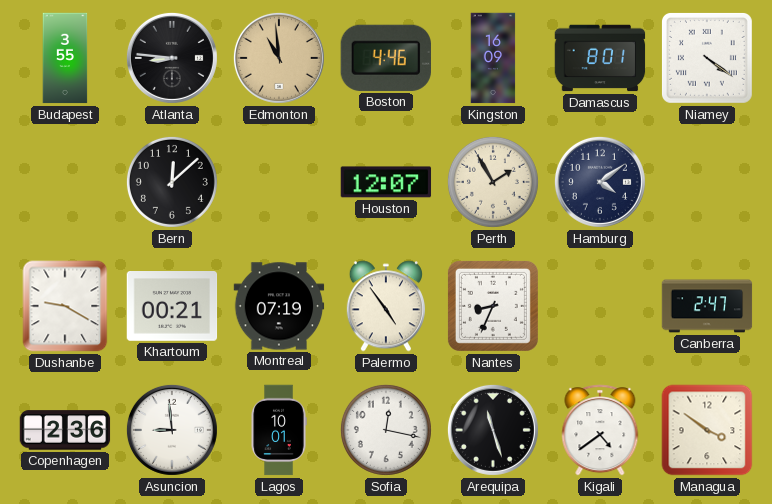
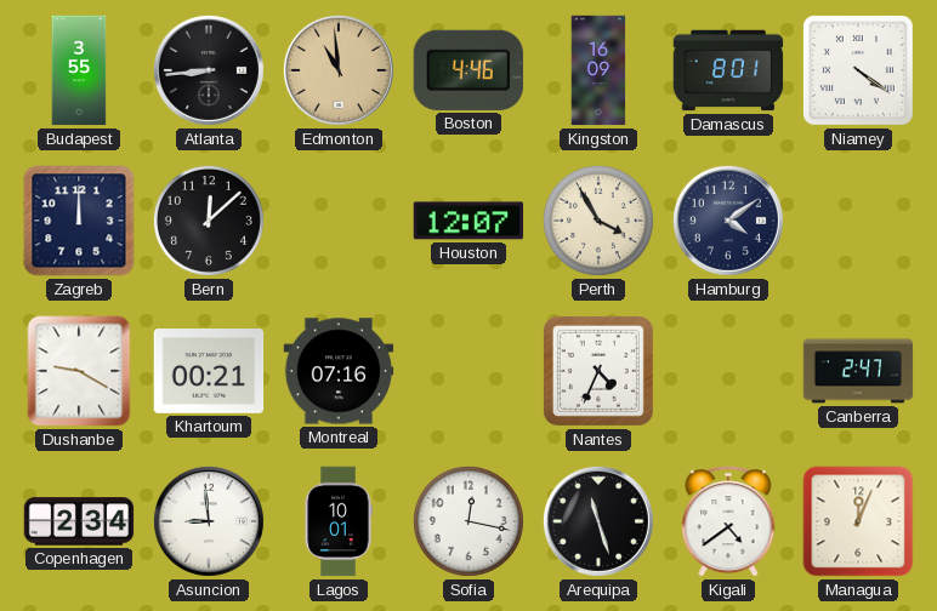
Atlanta: 8:46 -> 8:44 (209, 70)
Zagreb: none -> 12:00 (79, 221)
Perth: 1:55 -> 3:55 (598, 221)
Montreal: 07:19 -> 07:16 (339, 371)
Palermo: 4:54 -> none (386, 306)
Nantes: 8:34 -> 4:34 (598, 371)
Copenhagen: 2:36 -> 2:34 (79, 521)
Managua: 3:51 -> 12:04 (858, 521)
